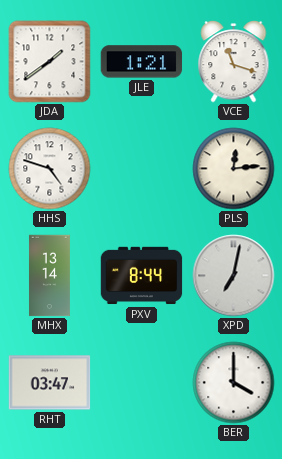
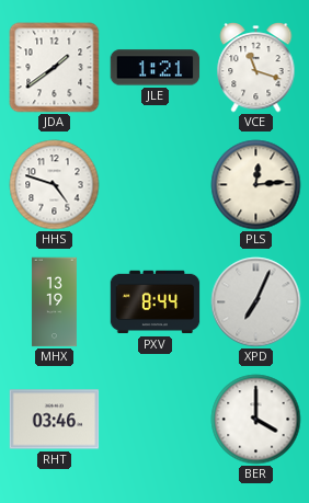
MHX: 13:14 -> 13:19 (54, 302)
XPD: 7:02 -> 7:04 (256, 302)
RHT: 03:47 -> 03:46 (55, 420)
